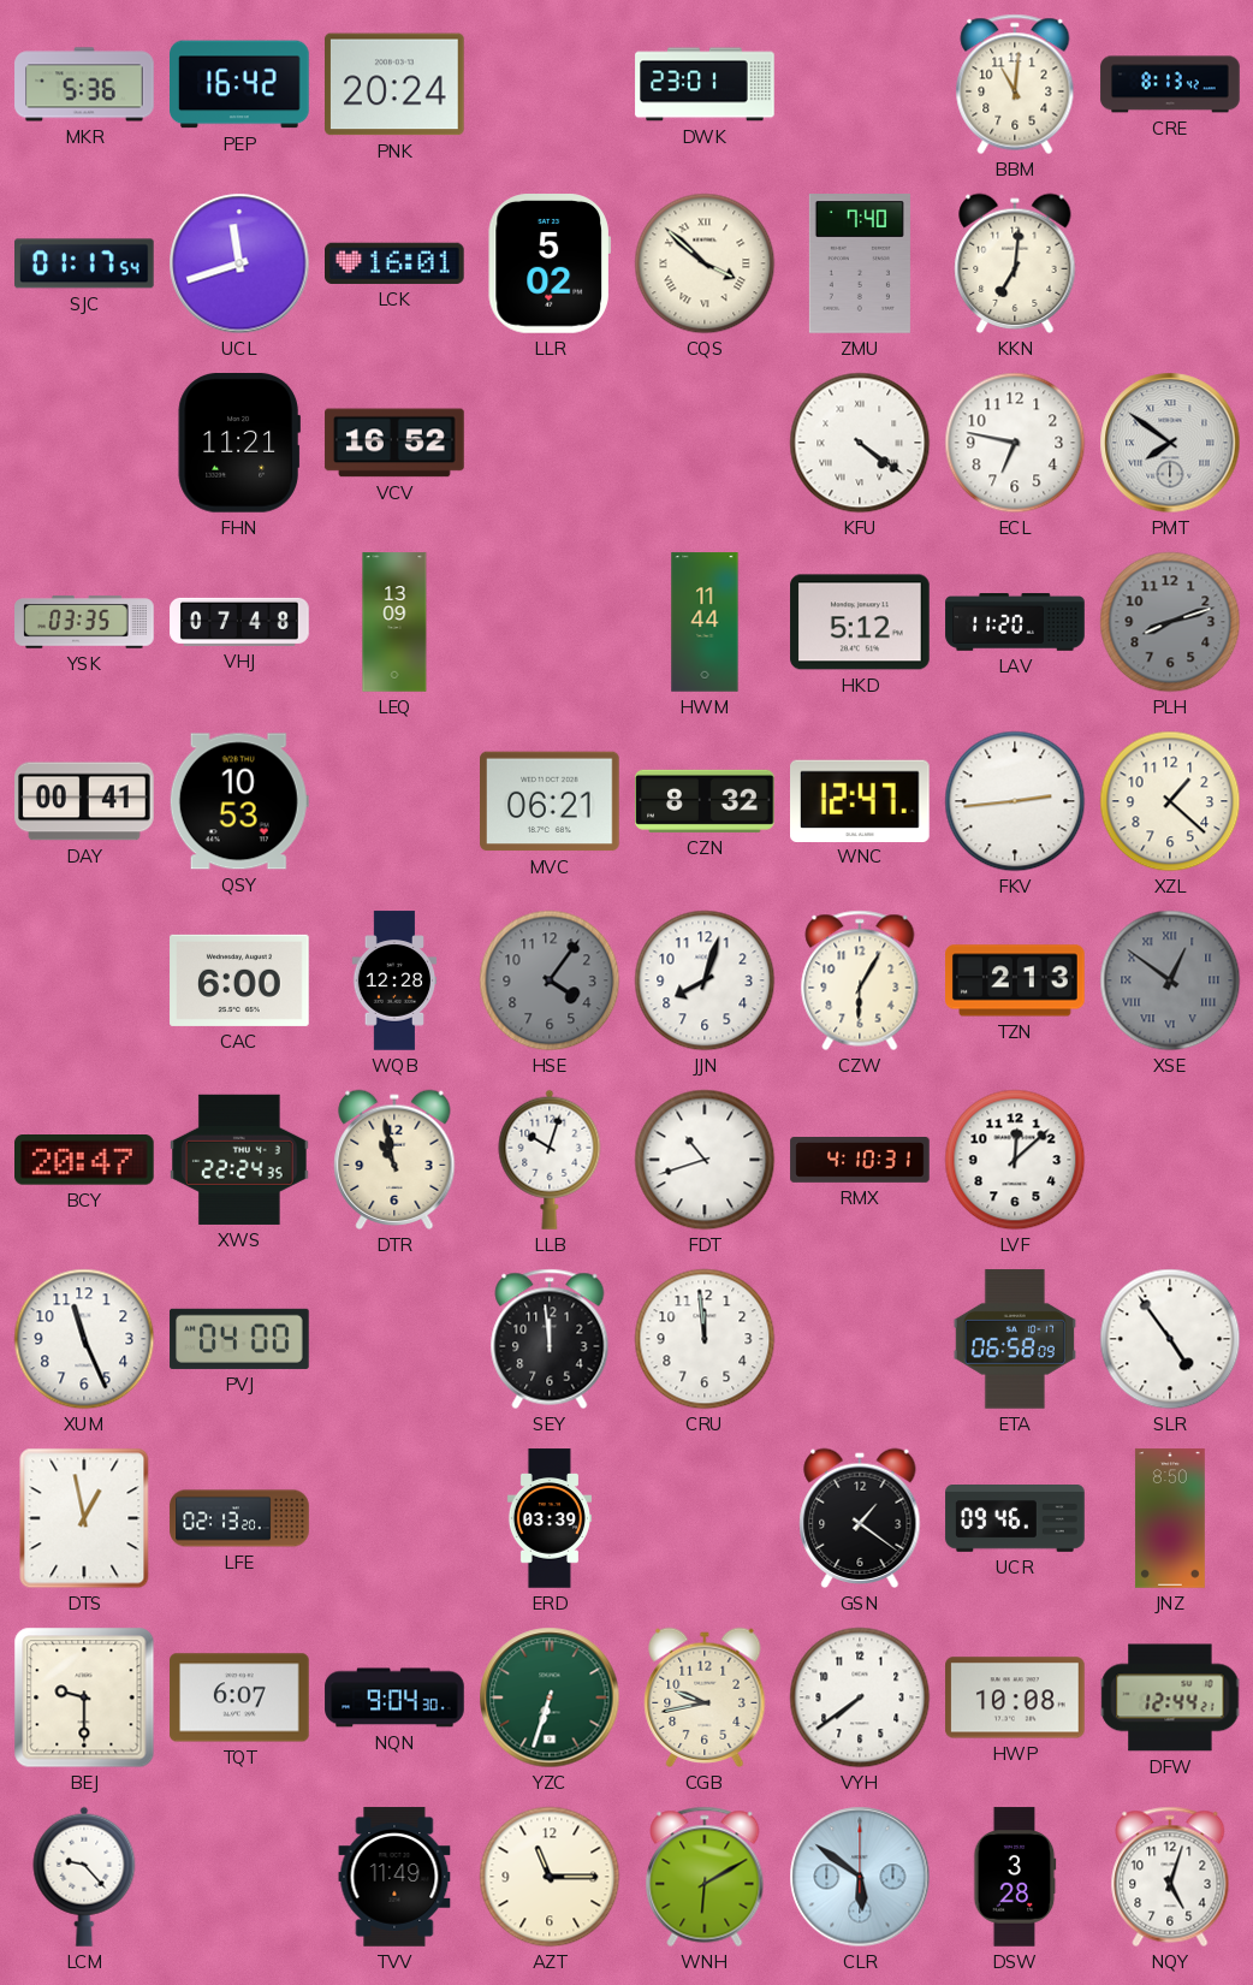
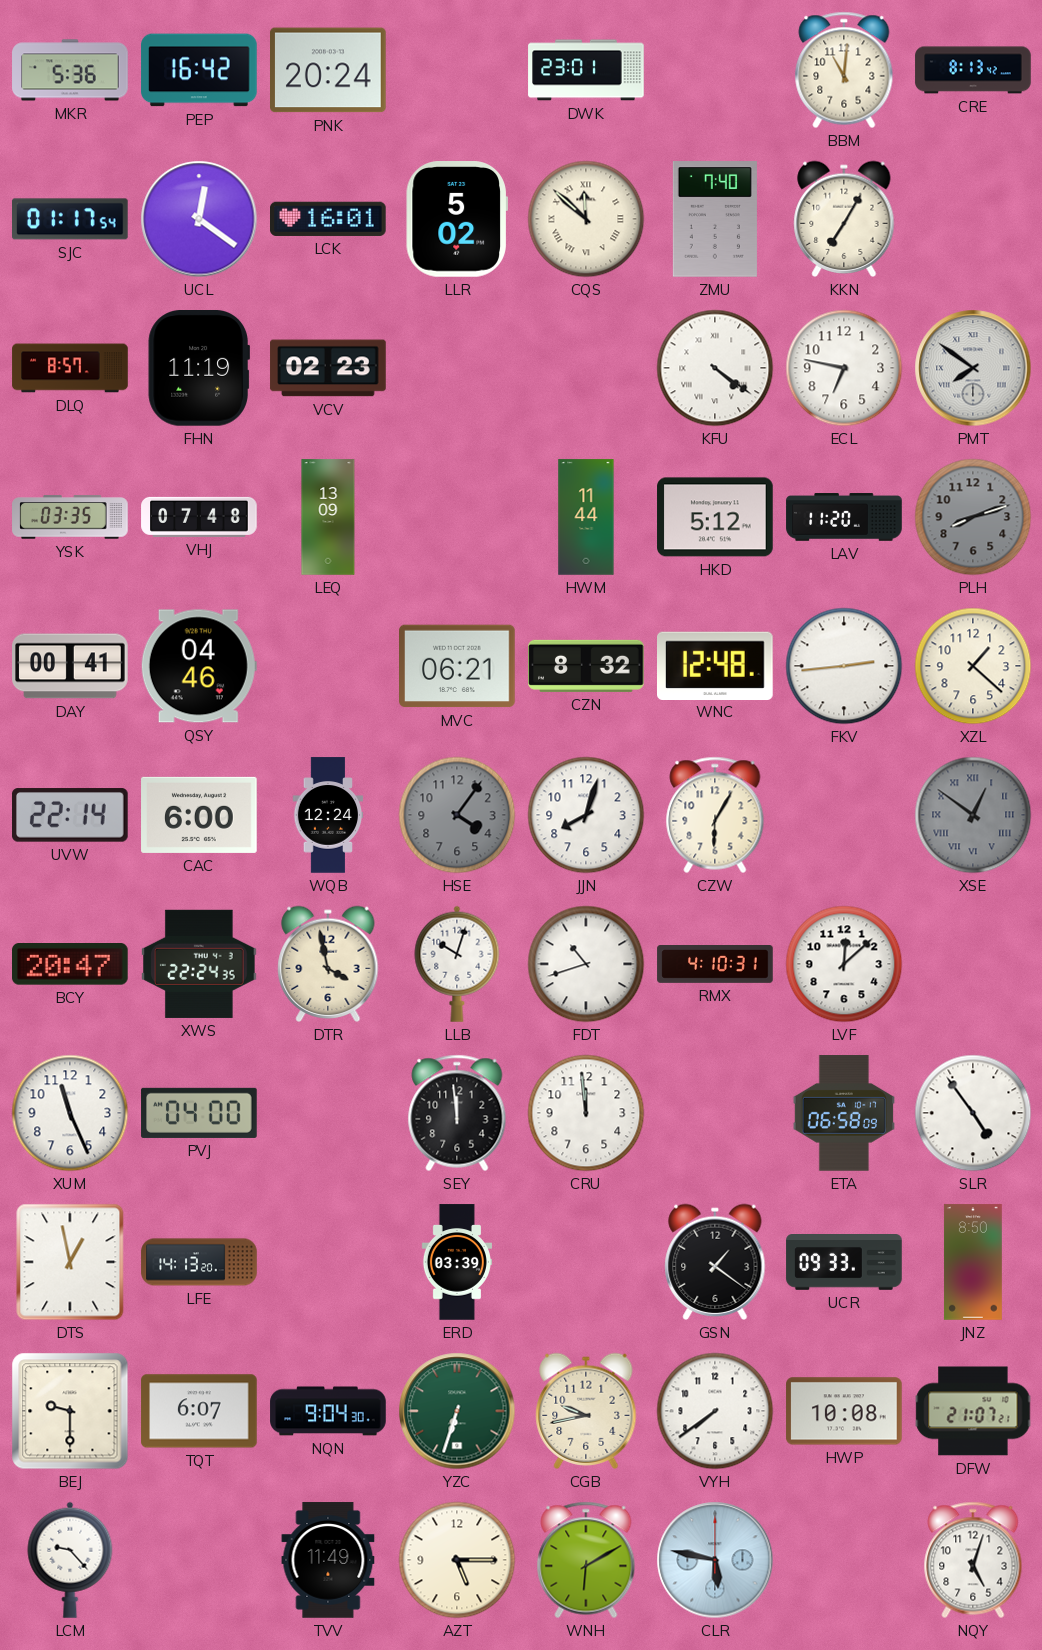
UCL: 11:42 -> 12:21 (199, 219)
CQS: 3:52 -> 11:52 (586, 219)
KKN: 7:01 -> 7:05 (844, 219)
DLQ: none -> 8:57 (70, 368)
FHN: 11:21 -> 11:19 (199, 369)
VCV: 16:52 -> 02:23 (328, 368)
QSY: 10:53 -> 04:46 (199, 666)
WNC: 12:47 -> 12:48 (716, 665)
UVW: none -> 22:14 (71, 815)
WQB: 12:28 -> 12:24 (328, 815)
TZN: 2:13 -> none (1015, 980)
DTR: 10:58 -> 3:58 (328, 964)
LFE: 02:13 -> 14:13 (199, 1262)
UCR: 09:46 -> 09:33 (844, 1263)
DFW: 12:44 -> 21:07 (973, 1411)
AZT: 11:15 -> 5:15 (457, 1560)
CLR: 5:51 -> 5:47 (715, 1560)
DSW: 3:28 -> none (1015, 1877)
